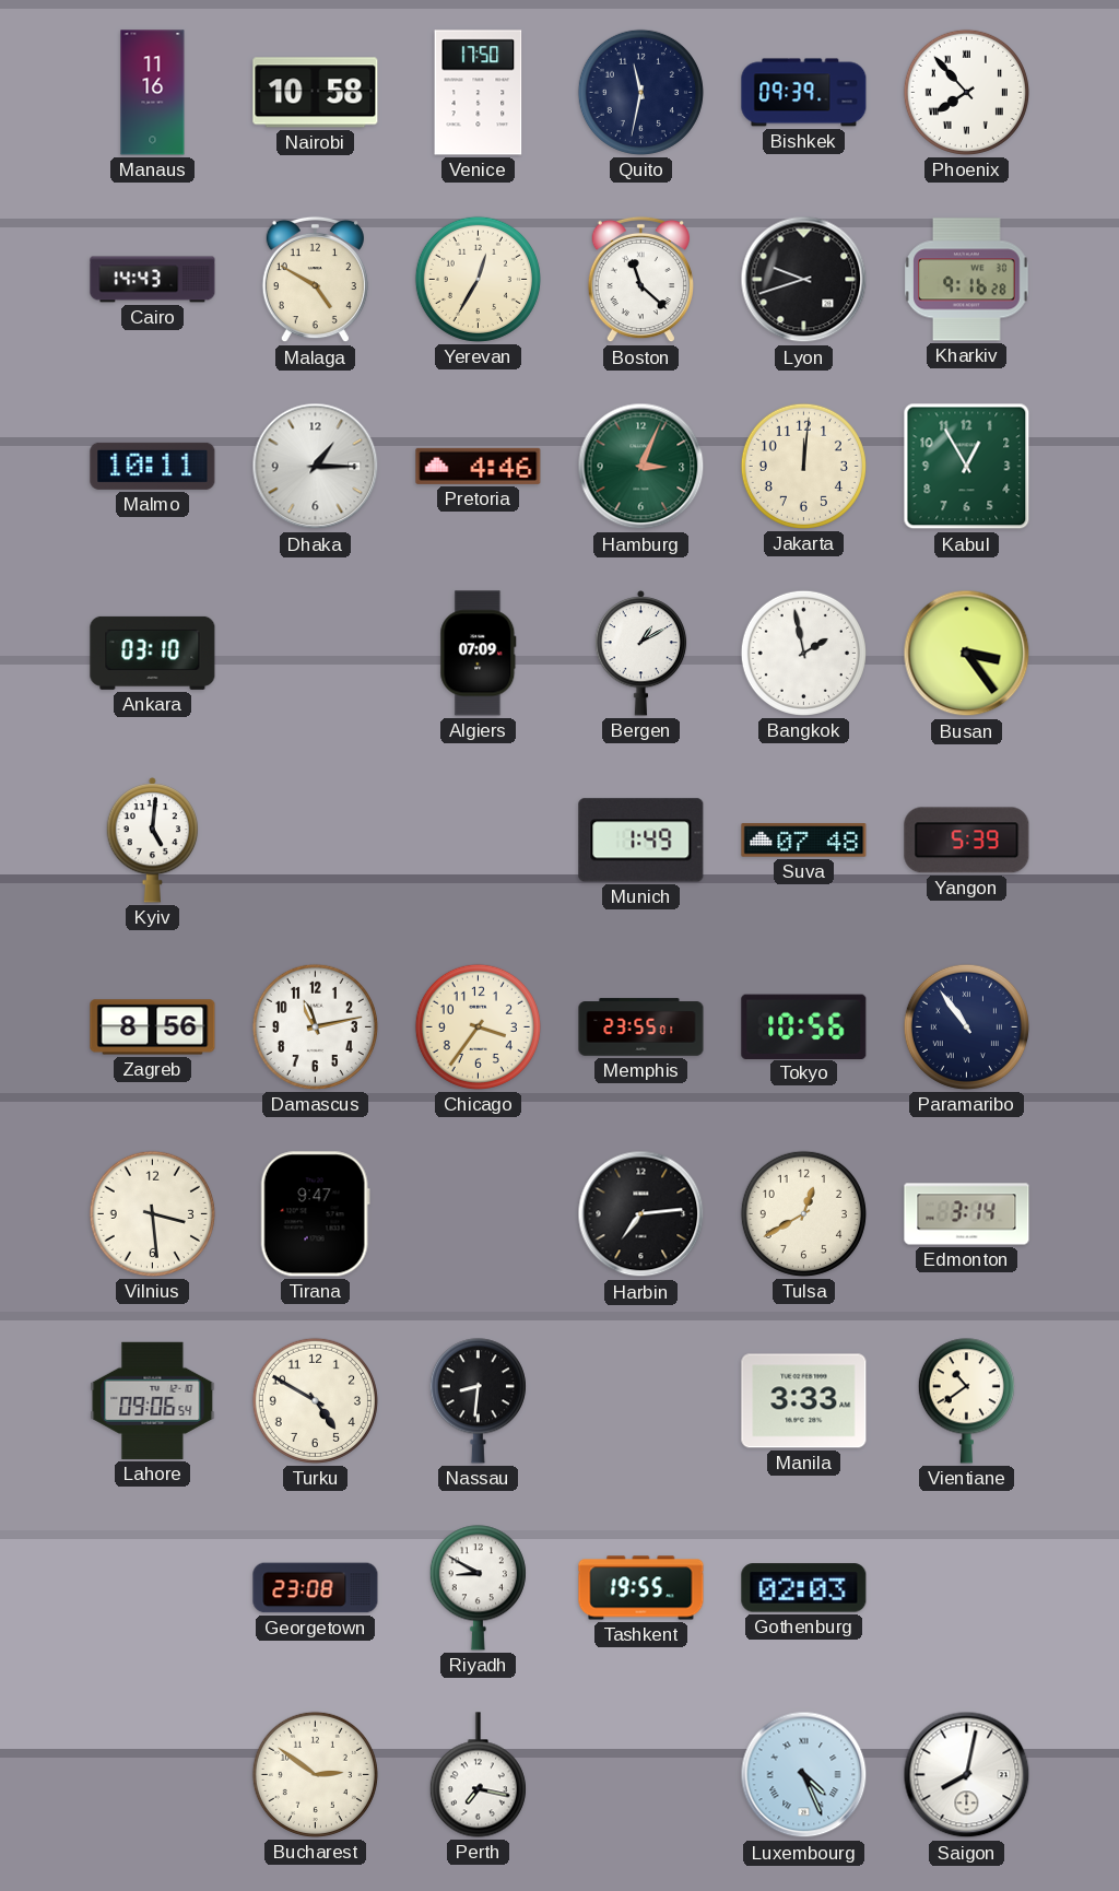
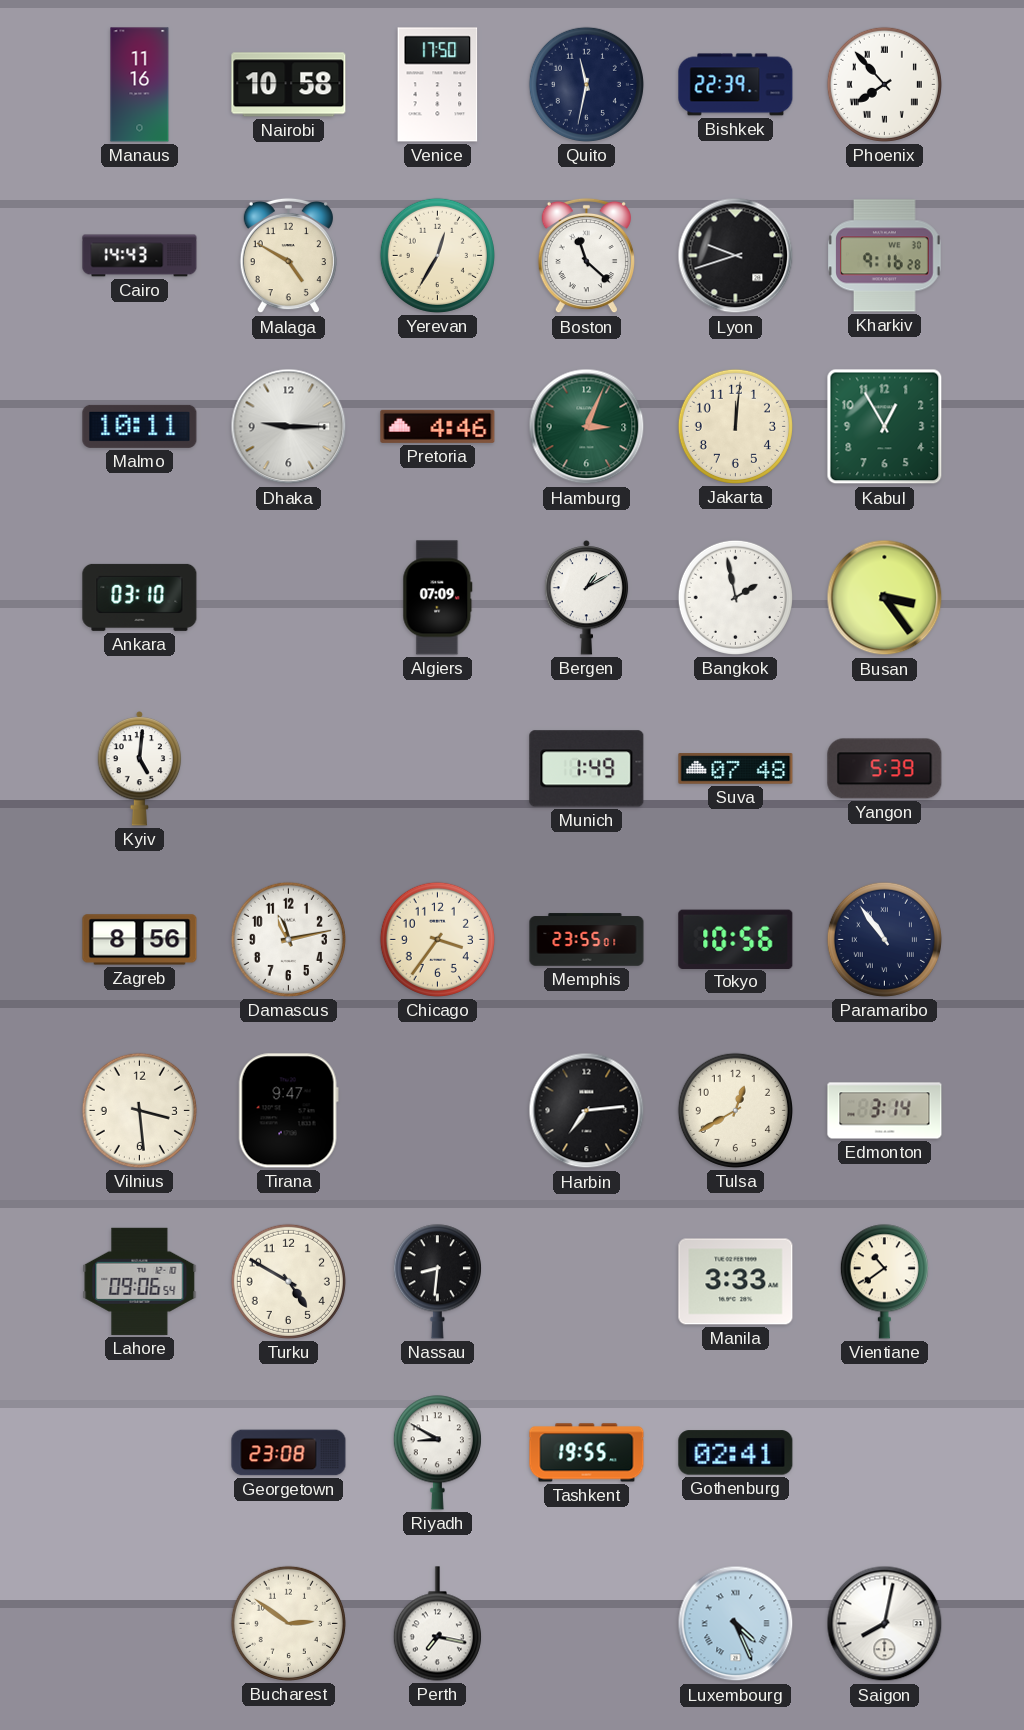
Bishkek: 09:39 -> 22:39 (736, 85)
Dhaka: 1:15 -> 9:15 (289, 427)
Gothenburg: 02:03 -> 02:41 (736, 1453)
